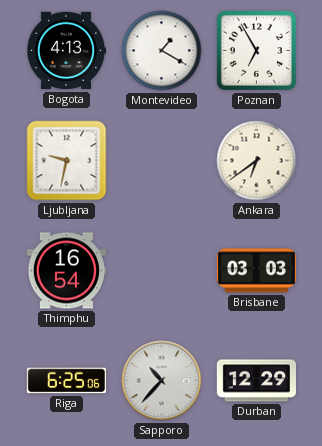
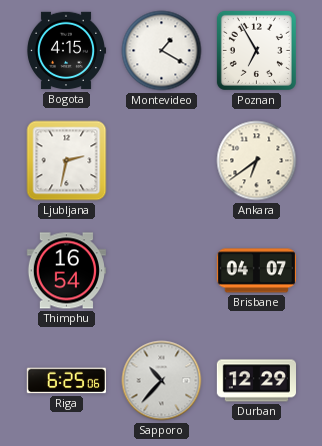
Bogota: 4:13 -> 4:15 (65, 51)
Ljubljana: 9:32 -> 2:32 (67, 161)
Brisbane: 03:03 -> 04:07 (256, 271)
